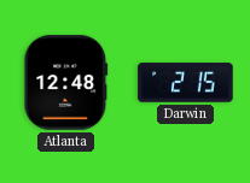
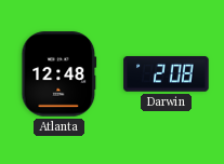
Darwin: 2:15 -> 2:08 (167, 74)
